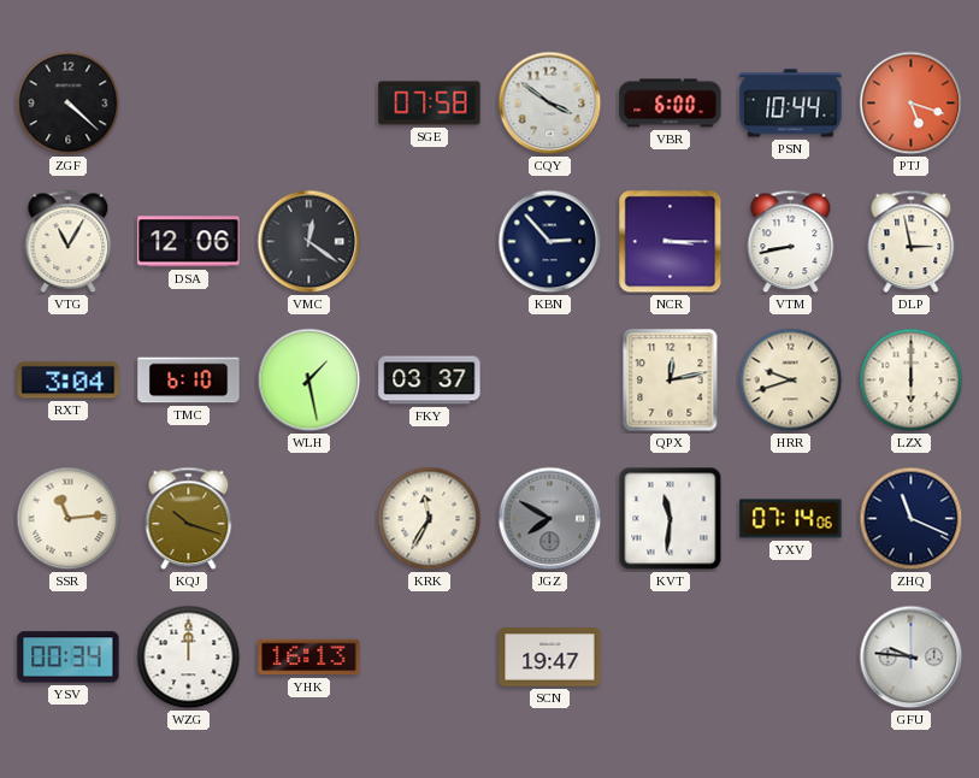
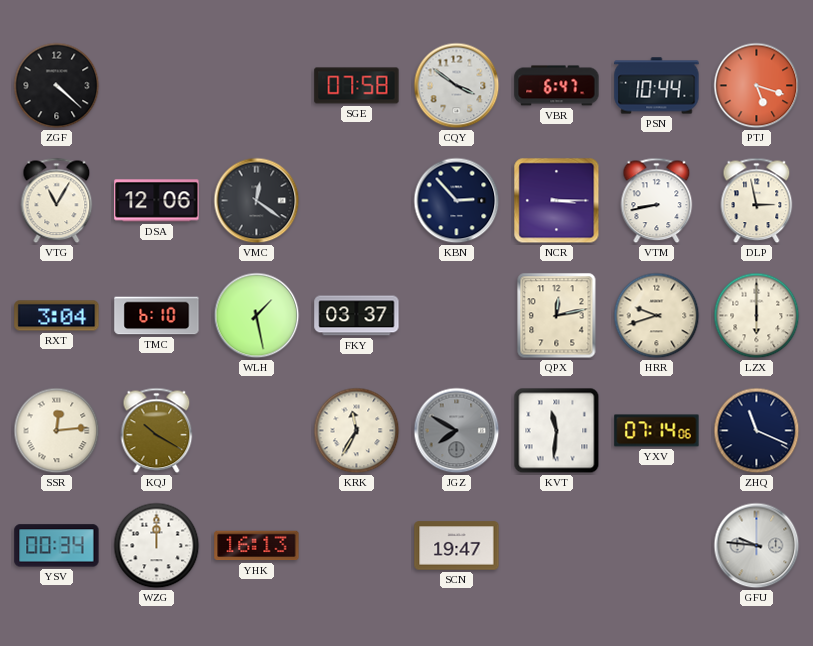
VBR: 6:00 -> 6:47 (557, 86)
SSR: 11:14 -> 12:14 (57, 431)
KQJ: 10:18 -> 10:20 (157, 431)
